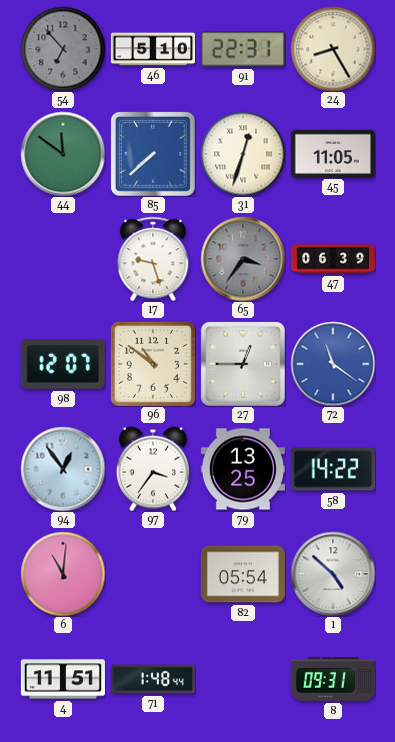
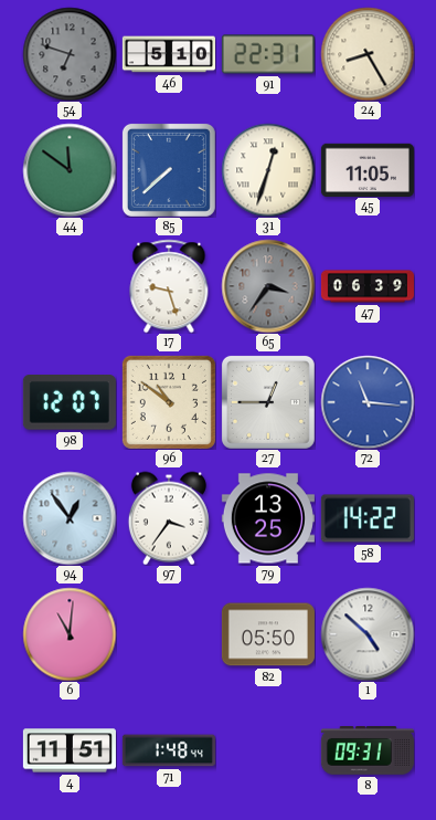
54: 6:53 -> 6:48 (70, 54)
72: 11:21 -> 11:16 (368, 402)
82: 05:54 -> 05:50 (268, 634)
